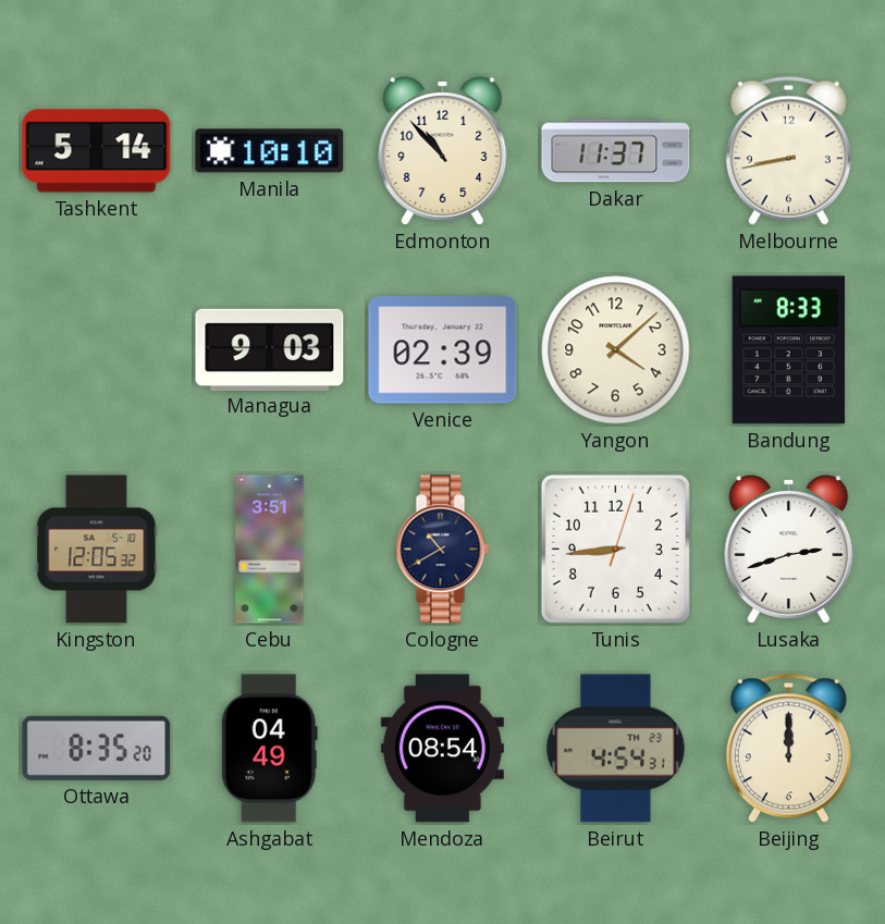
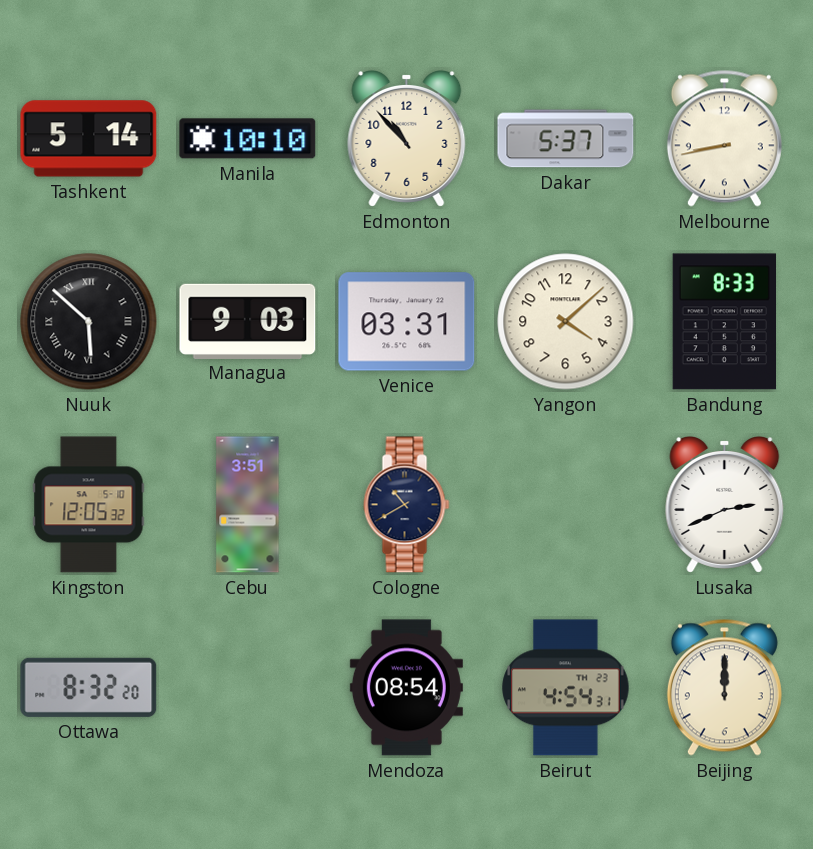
Dakar: 11:37 -> 5:37 (566, 139)
Nuuk: none -> 5:52 (89, 322)
Venice: 02:39 -> 03:31 (407, 322)
Tunis: 8:44 -> none (615, 549)
Lusaka: 2:42 -> 2:41 (725, 505)
Ottawa: 8:35 -> 8:32 (89, 687)
Ashgabat: 04:49 -> none (269, 749)
